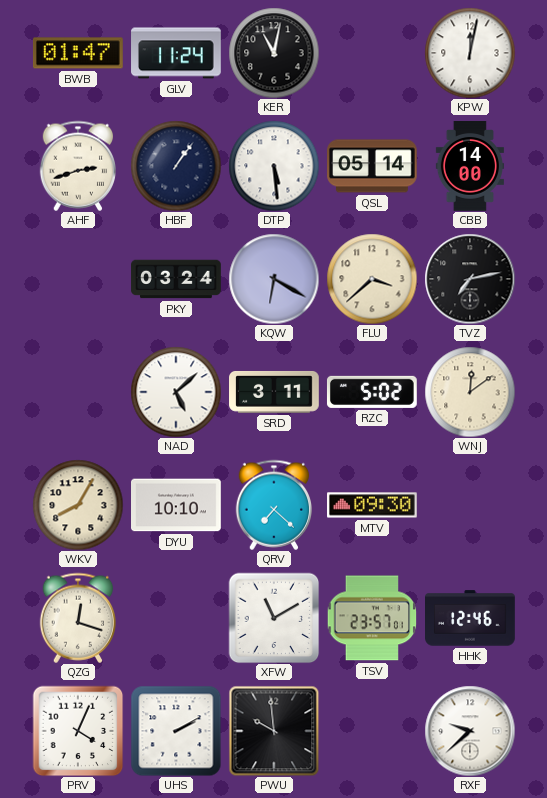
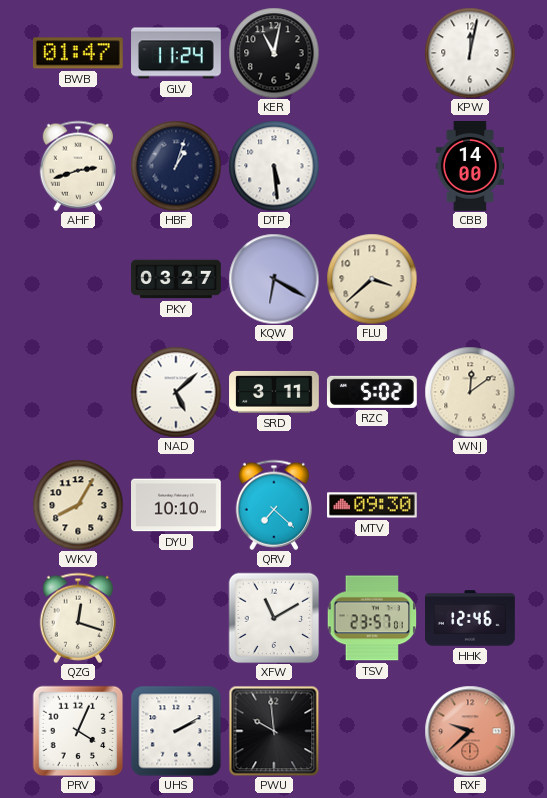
HBF: 1:06 -> 1:03 (176, 166)
QSL: 05:14 -> none (373, 166)
PKY: 03:24 -> 03:27 (176, 279)
TVZ: 7:13 -> none (470, 279)
RXF dial: white -> salmon (470, 731)
